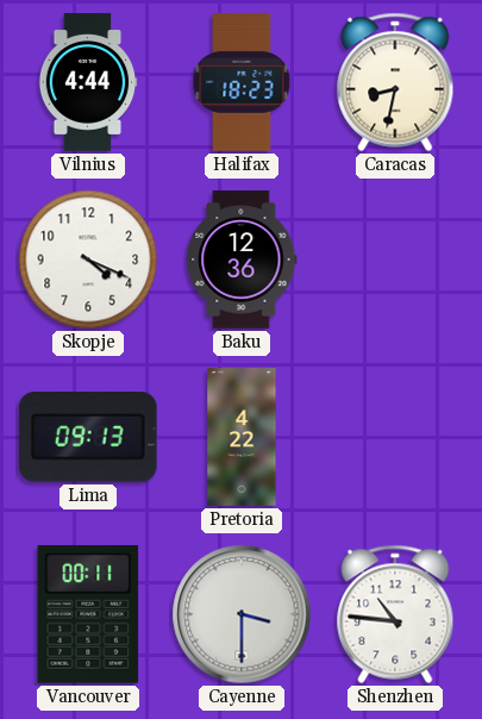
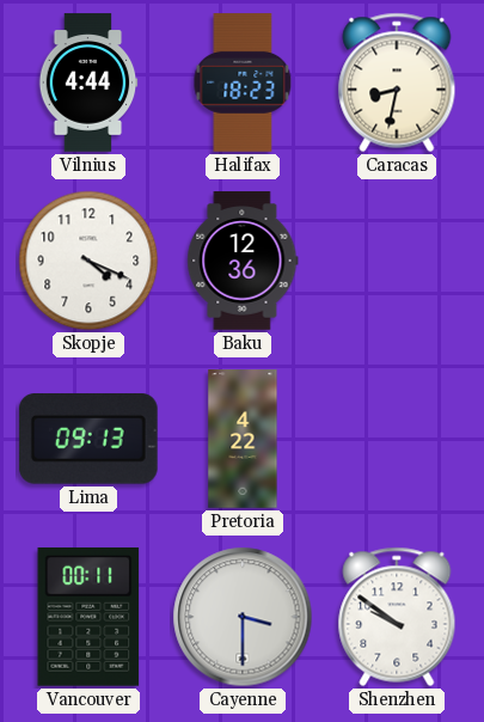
Shenzhen: 10:46 -> 9:51 (397, 617)
